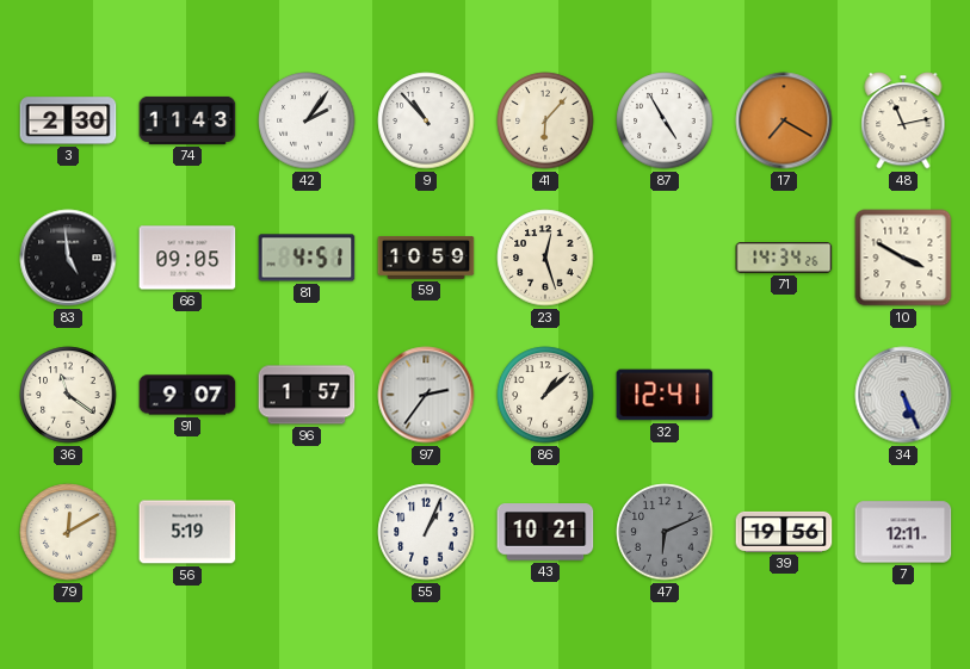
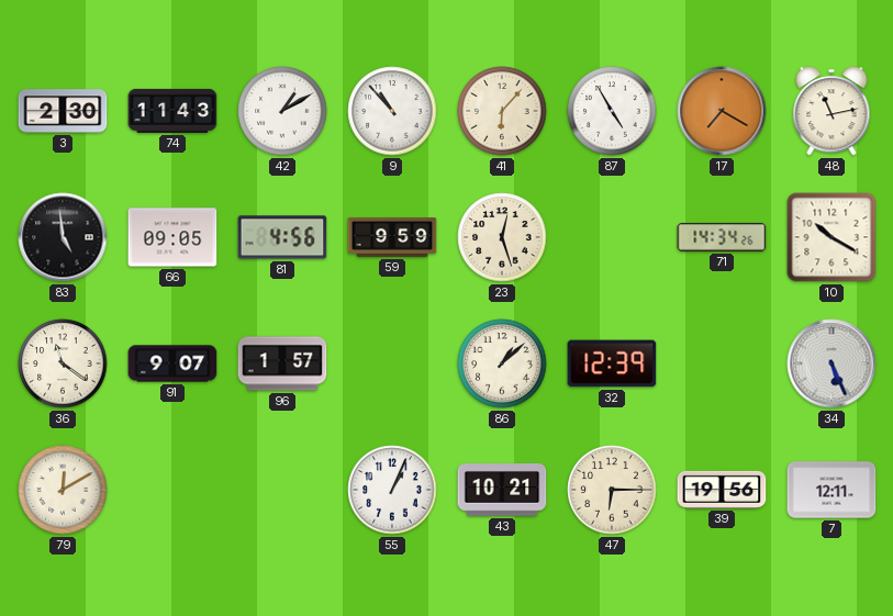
42: 2:06 -> 1:10 (282, 111)
81: 4:51 -> 4:56 (282, 237)
59: 10:59 -> 9:59 (392, 238)
10: 3:50 -> 10:20 (831, 237)
97: 2:36 -> none (426, 395)
32: 12:41 -> 12:39 (612, 363)
56: 5:19 -> none (187, 532)
47: 6:11 -> 6:15 (612, 490)
47 dial: grey -> cream (612, 490)
